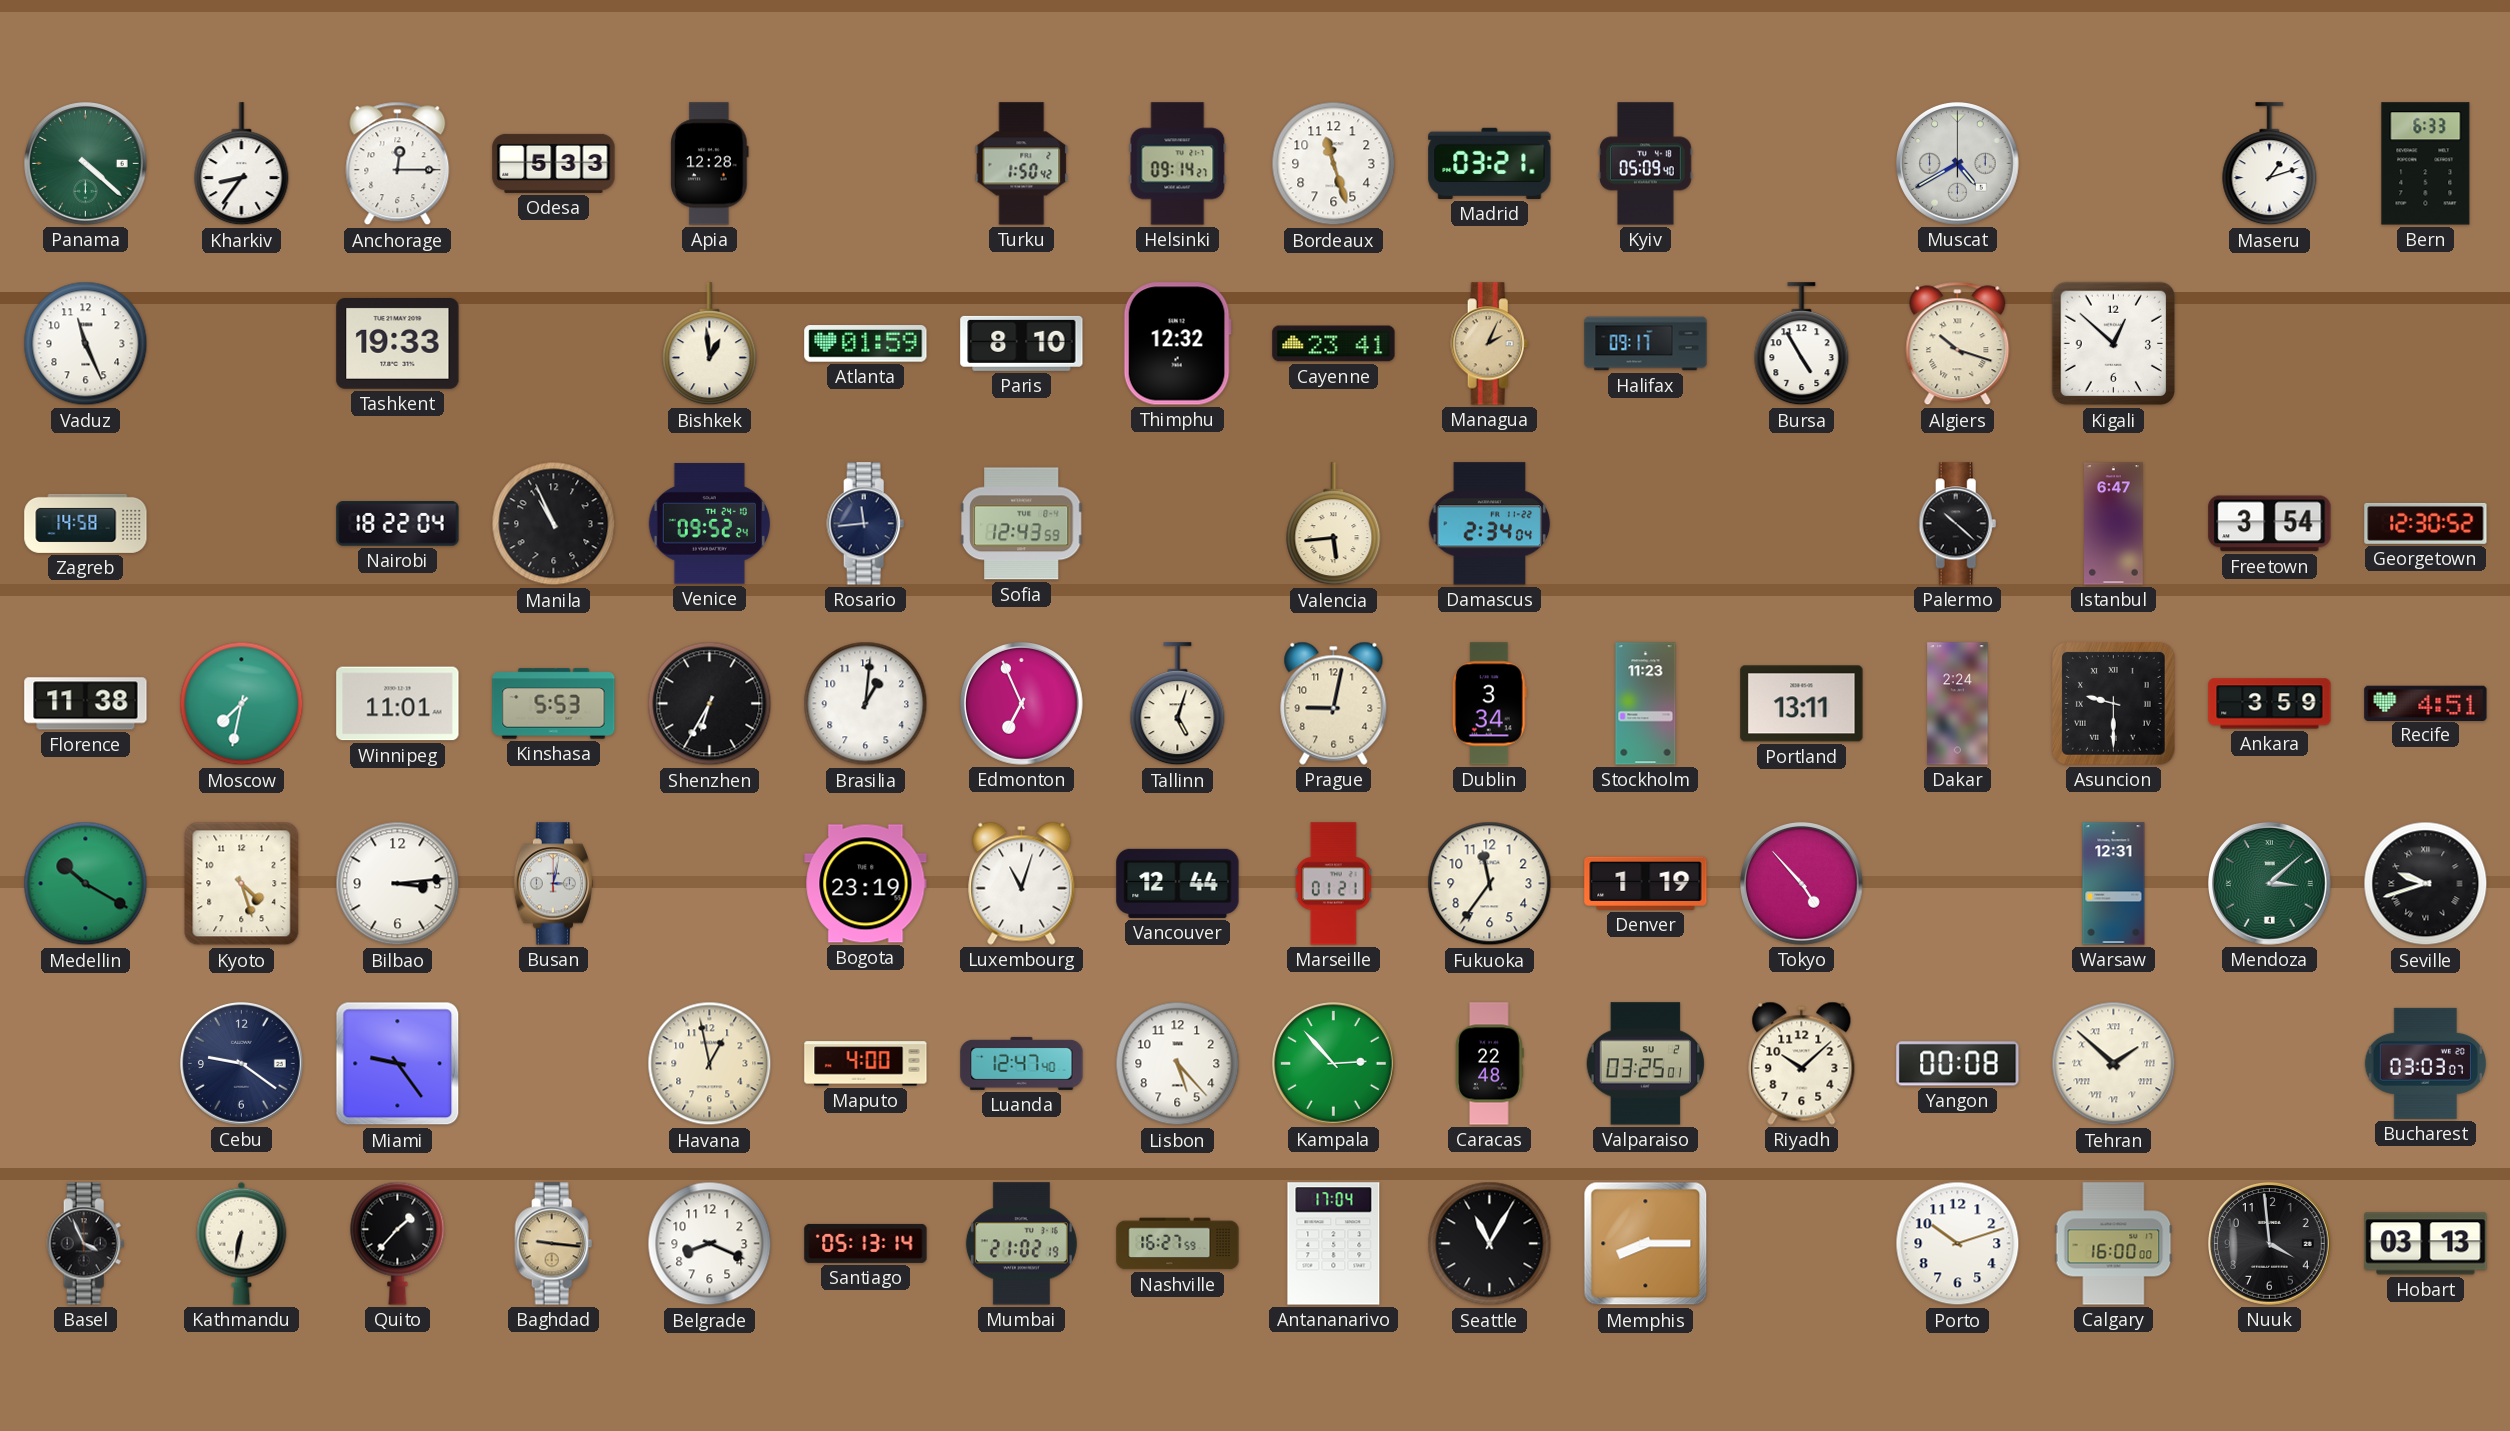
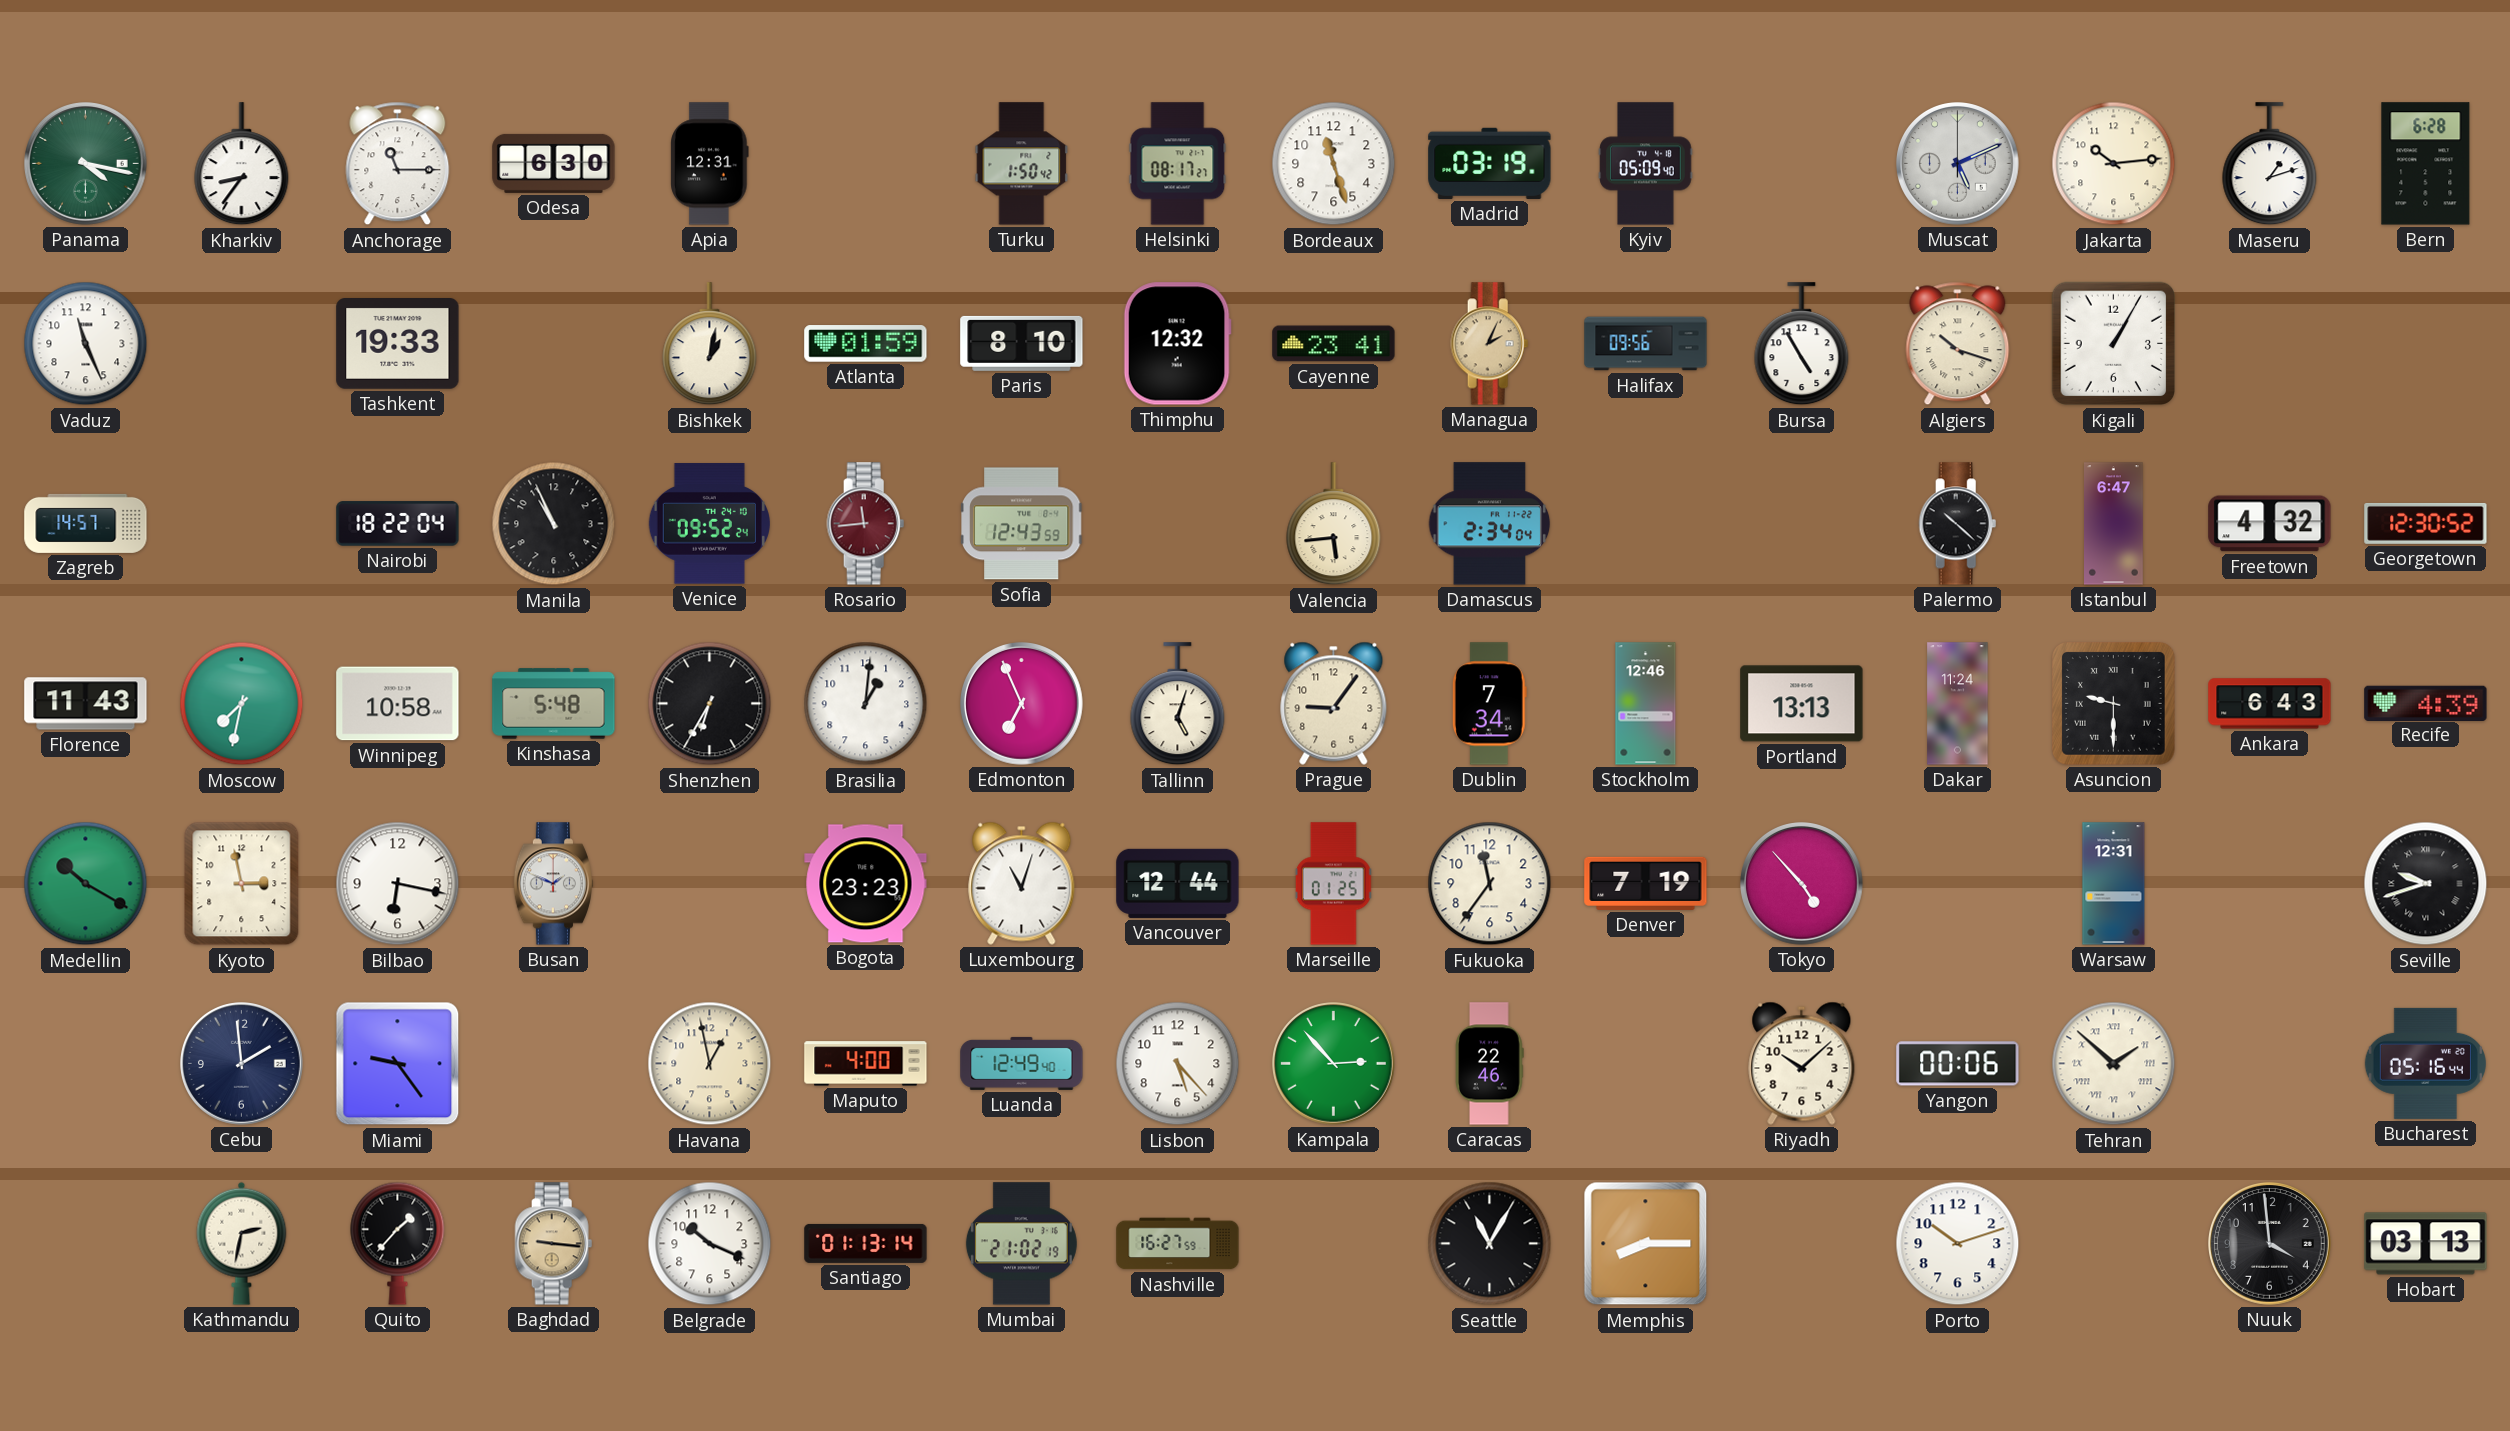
Panama: 4:22 -> 4:17 (86, 164)
Anchorage: 12:15 -> 11:15 (398, 164)
Odesa: 5:33 -> 6:30 (554, 163)
Apia: 12:28 -> 12:31 (710, 164)
Helsinki: 09:14 -> 08:17 (1178, 164)
Madrid: 03:21 -> 03:19 (1490, 163)
Muscat: 4:40 -> 5:11 (1958, 164)
Jakarta: none -> 10:14 (2114, 164)
Bern: 6:33 -> 6:28 (2426, 164)
Bishkek: 12:59 -> 1:02 (710, 344)
Halifax: 09:17 -> 09:56 (1646, 344)
Kigali: 12:52 -> 1:05 (2114, 344)
Zagreb: 14:58 -> 14:57 (86, 523)
Rosario dial: navy -> burgundy (866, 524)
Freetown: 3:54 -> 4:32 (2270, 524)
Florence: 11:38 -> 11:43 (86, 704)
Winnipeg: 11:01 -> 10:58 (398, 704)
Kinshasa: 5:53 -> 5:48 (554, 704)
Prague: 9:02 -> 9:06 (1334, 703)
Dublin: 3:34 -> 7:34 (1489, 704)
Stockholm: 11:23 -> 12:46 (1646, 704)
Portland: 13:11 -> 13:13 (1802, 704)
Dakar: 2:24 -> 11:24 (1958, 704)
Ankara: 3:59 -> 6:43 (2270, 704)
Recife: 4:51 -> 4:39 (2426, 703)
Kyoto: 4:27 -> 2:58 (242, 884)
Bilbao: 3:14 -> 6:17 (398, 884)
Busan: 3:02 -> 1:49 (554, 884)
Bogota: 23:19 -> 23:23 (866, 884)
Marseille: 01:21 -> 01:25 (1334, 884)
Denver: 1:19 -> 7:19 (1646, 883)
Mendoza: 3:08 -> none (2270, 884)
Cebu: 9:21 -> 1:59 (242, 1064)
Luanda: 12:47 -> 12:49 (1022, 1063)
Caracas: 22:48 -> 22:46 (1490, 1064)
Valparaiso: 03:25 -> none (1645, 1064)
Yangon: 00:08 -> 00:06 (1958, 1064)
Bucharest: 03:03 -> 05:16 (2425, 1063)
Basel: 3:56 -> none (86, 1244)
Kathmandu: 6:32 -> 2:32 (242, 1243)
Belgrade: 8:19 -> 10:19 (710, 1244)
Santiago: 05:13 -> 01:13 (866, 1243)
Antananarivo: 17:04 -> none (1334, 1244)
Calgary: 16:00 -> none (2114, 1244)
